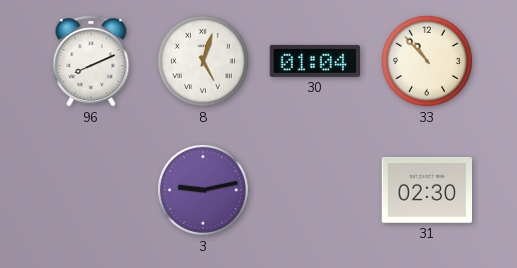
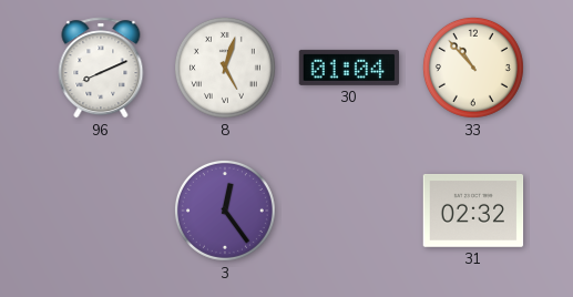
3: 9:13 -> 12:24 (225, 211)
31: 02:30 -> 02:32 (473, 211)
